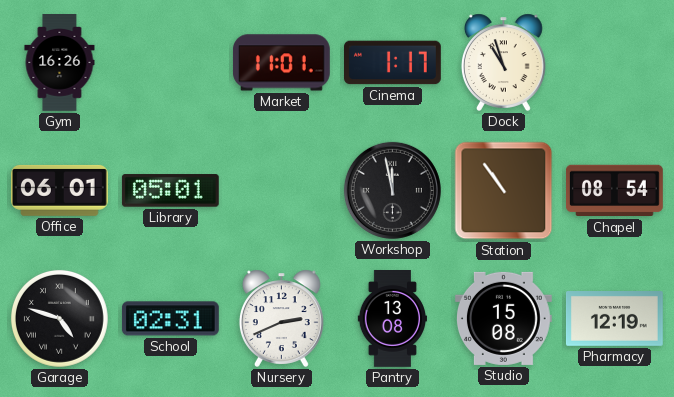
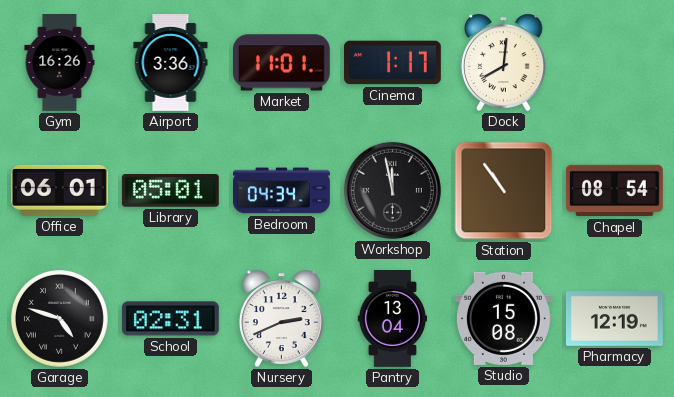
Airport: none -> 3:36 (171, 63)
Dock: 10:57 -> 8:01 (503, 62)
Bedroom: none -> 04:34 (282, 191)
Pantry: 13:08 -> 13:04 (392, 319)
